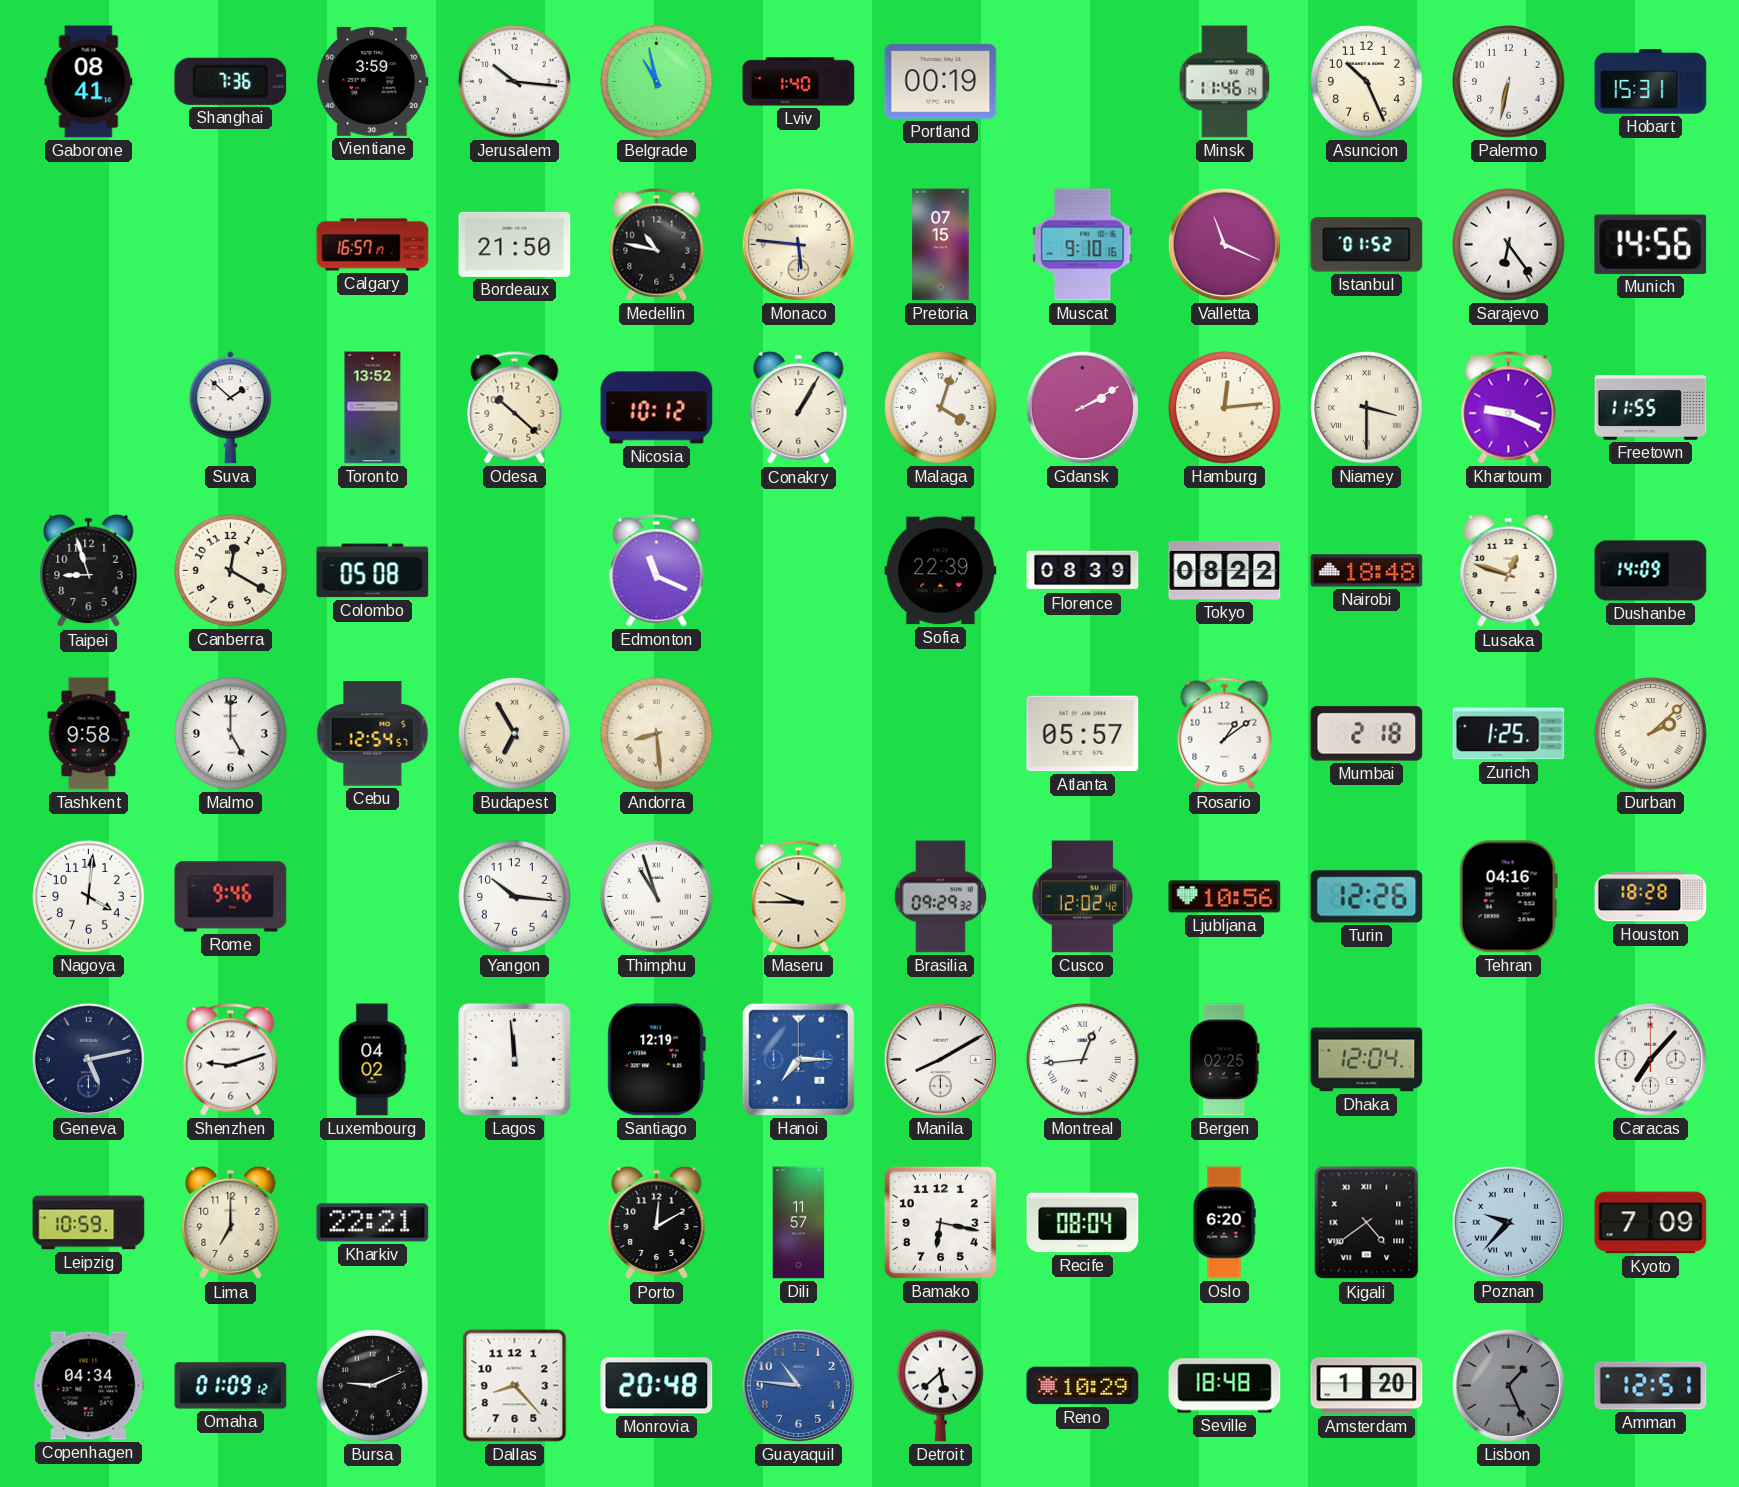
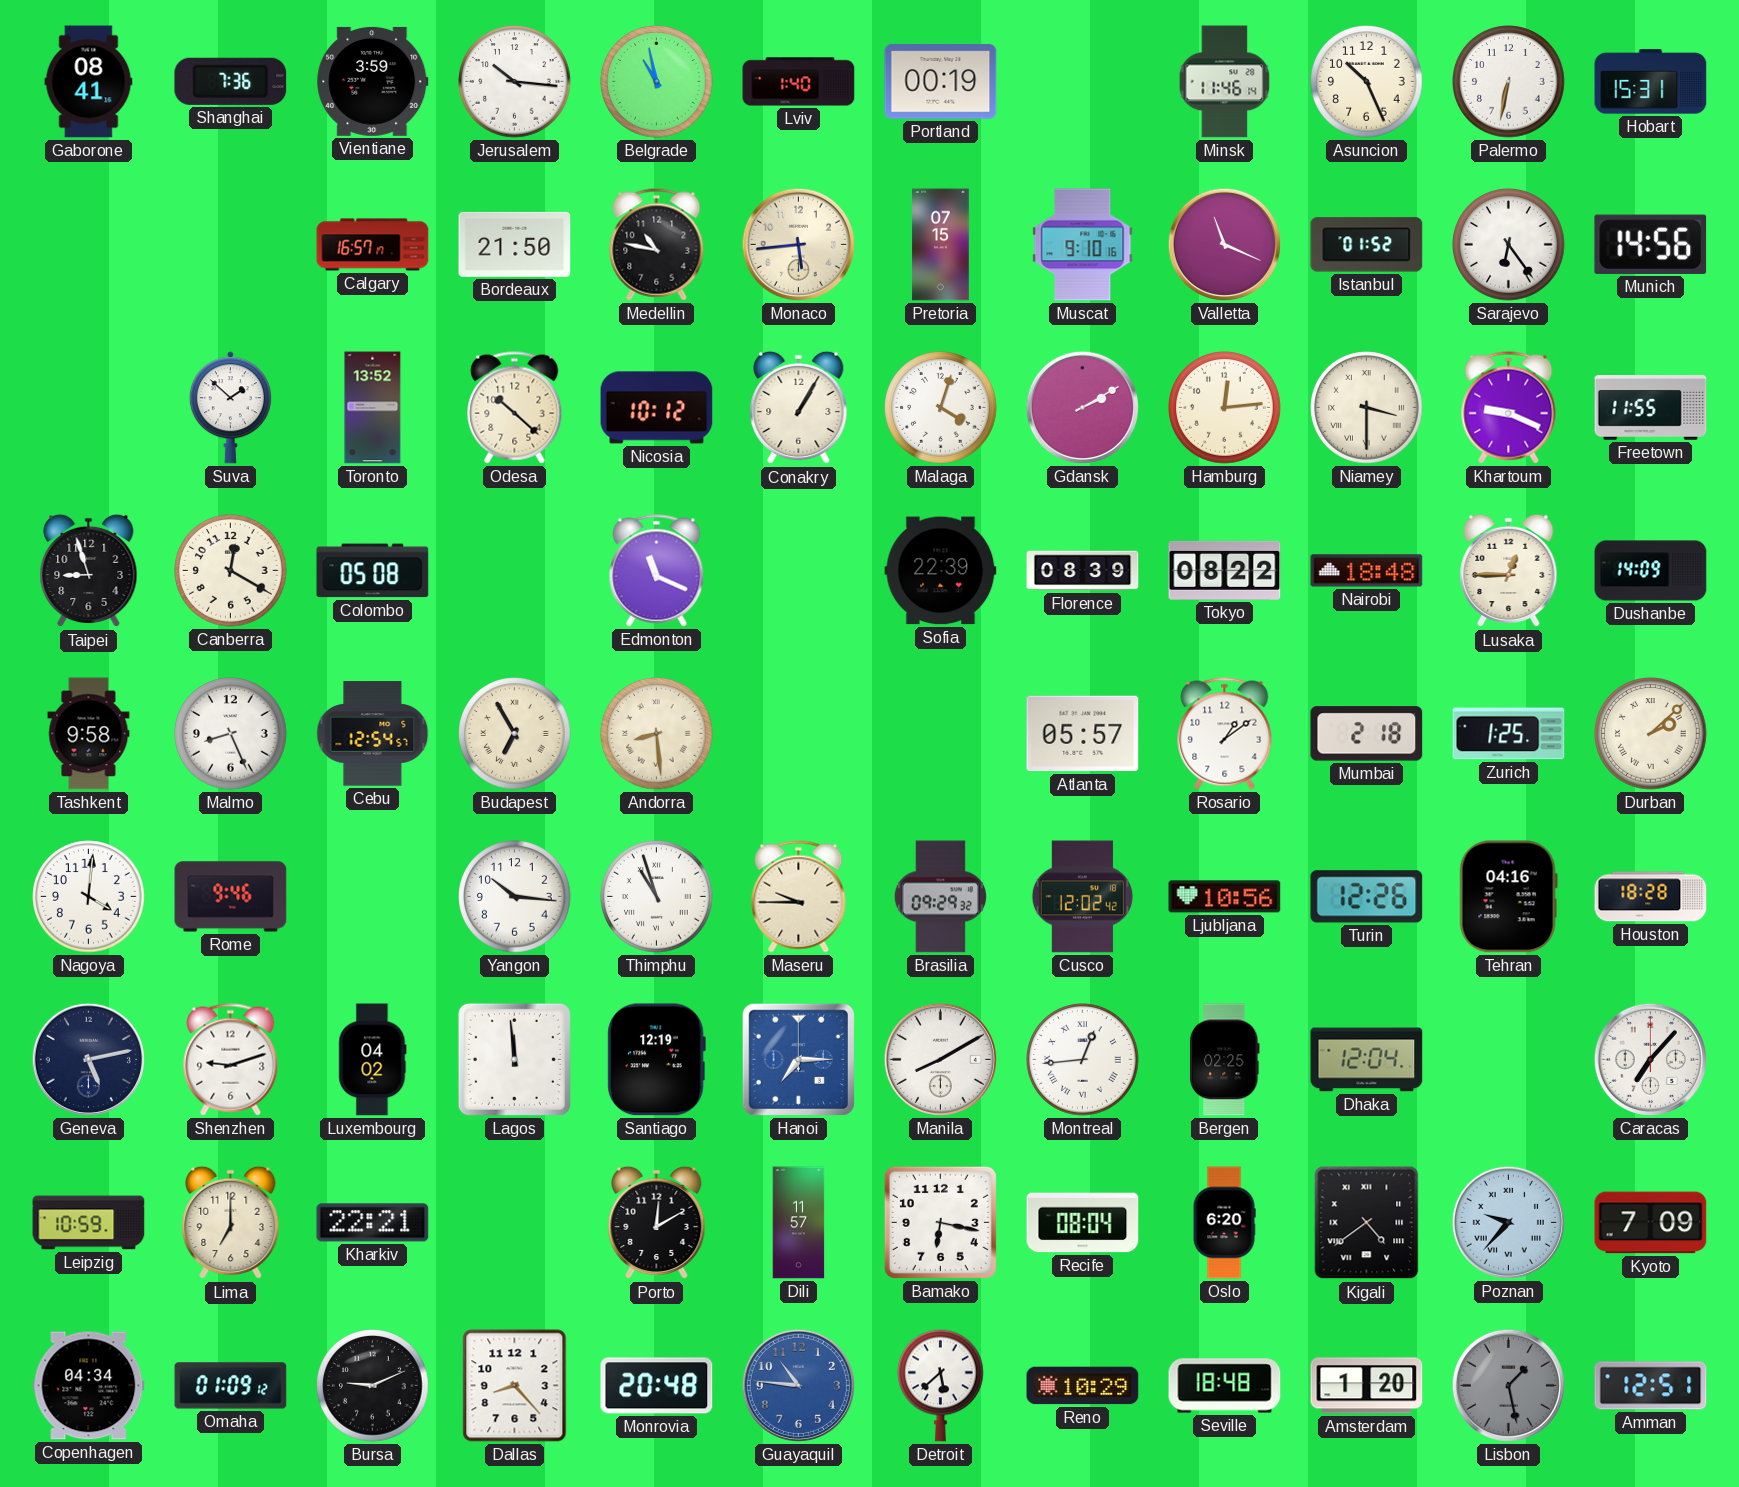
Monaco: 5:46 -> 5:44 (798, 244)
Lusaka: 12:48 -> 12:45 (1509, 571)
Malmo: 5:00 -> 8:26 (231, 734)
Lisbon: 1:26 -> 1:28 (1508, 1385)
